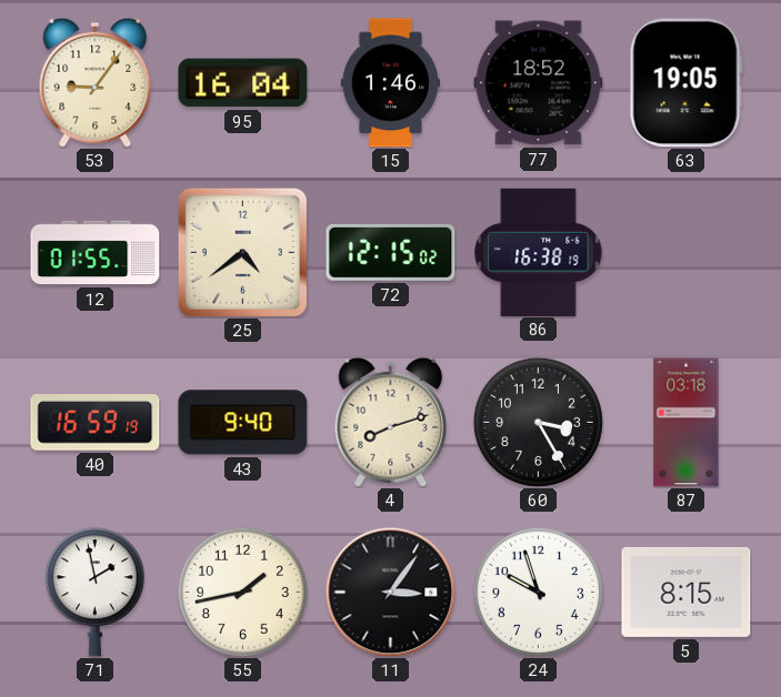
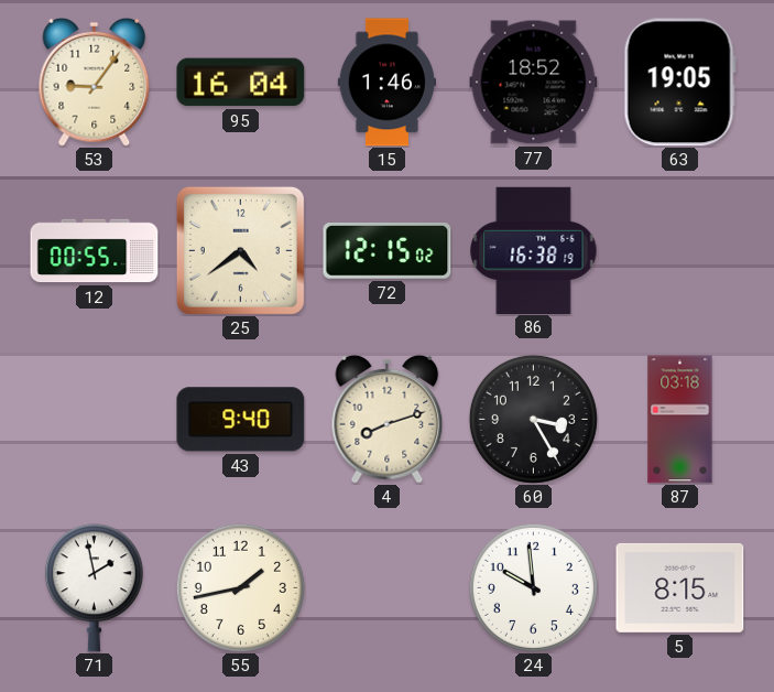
12: 01:55 -> 00:55 (95, 251)
40: 16:59 -> none (96, 423)
11: 3:06 -> none (390, 592)
24: 9:57 -> 9:59 (533, 587)
